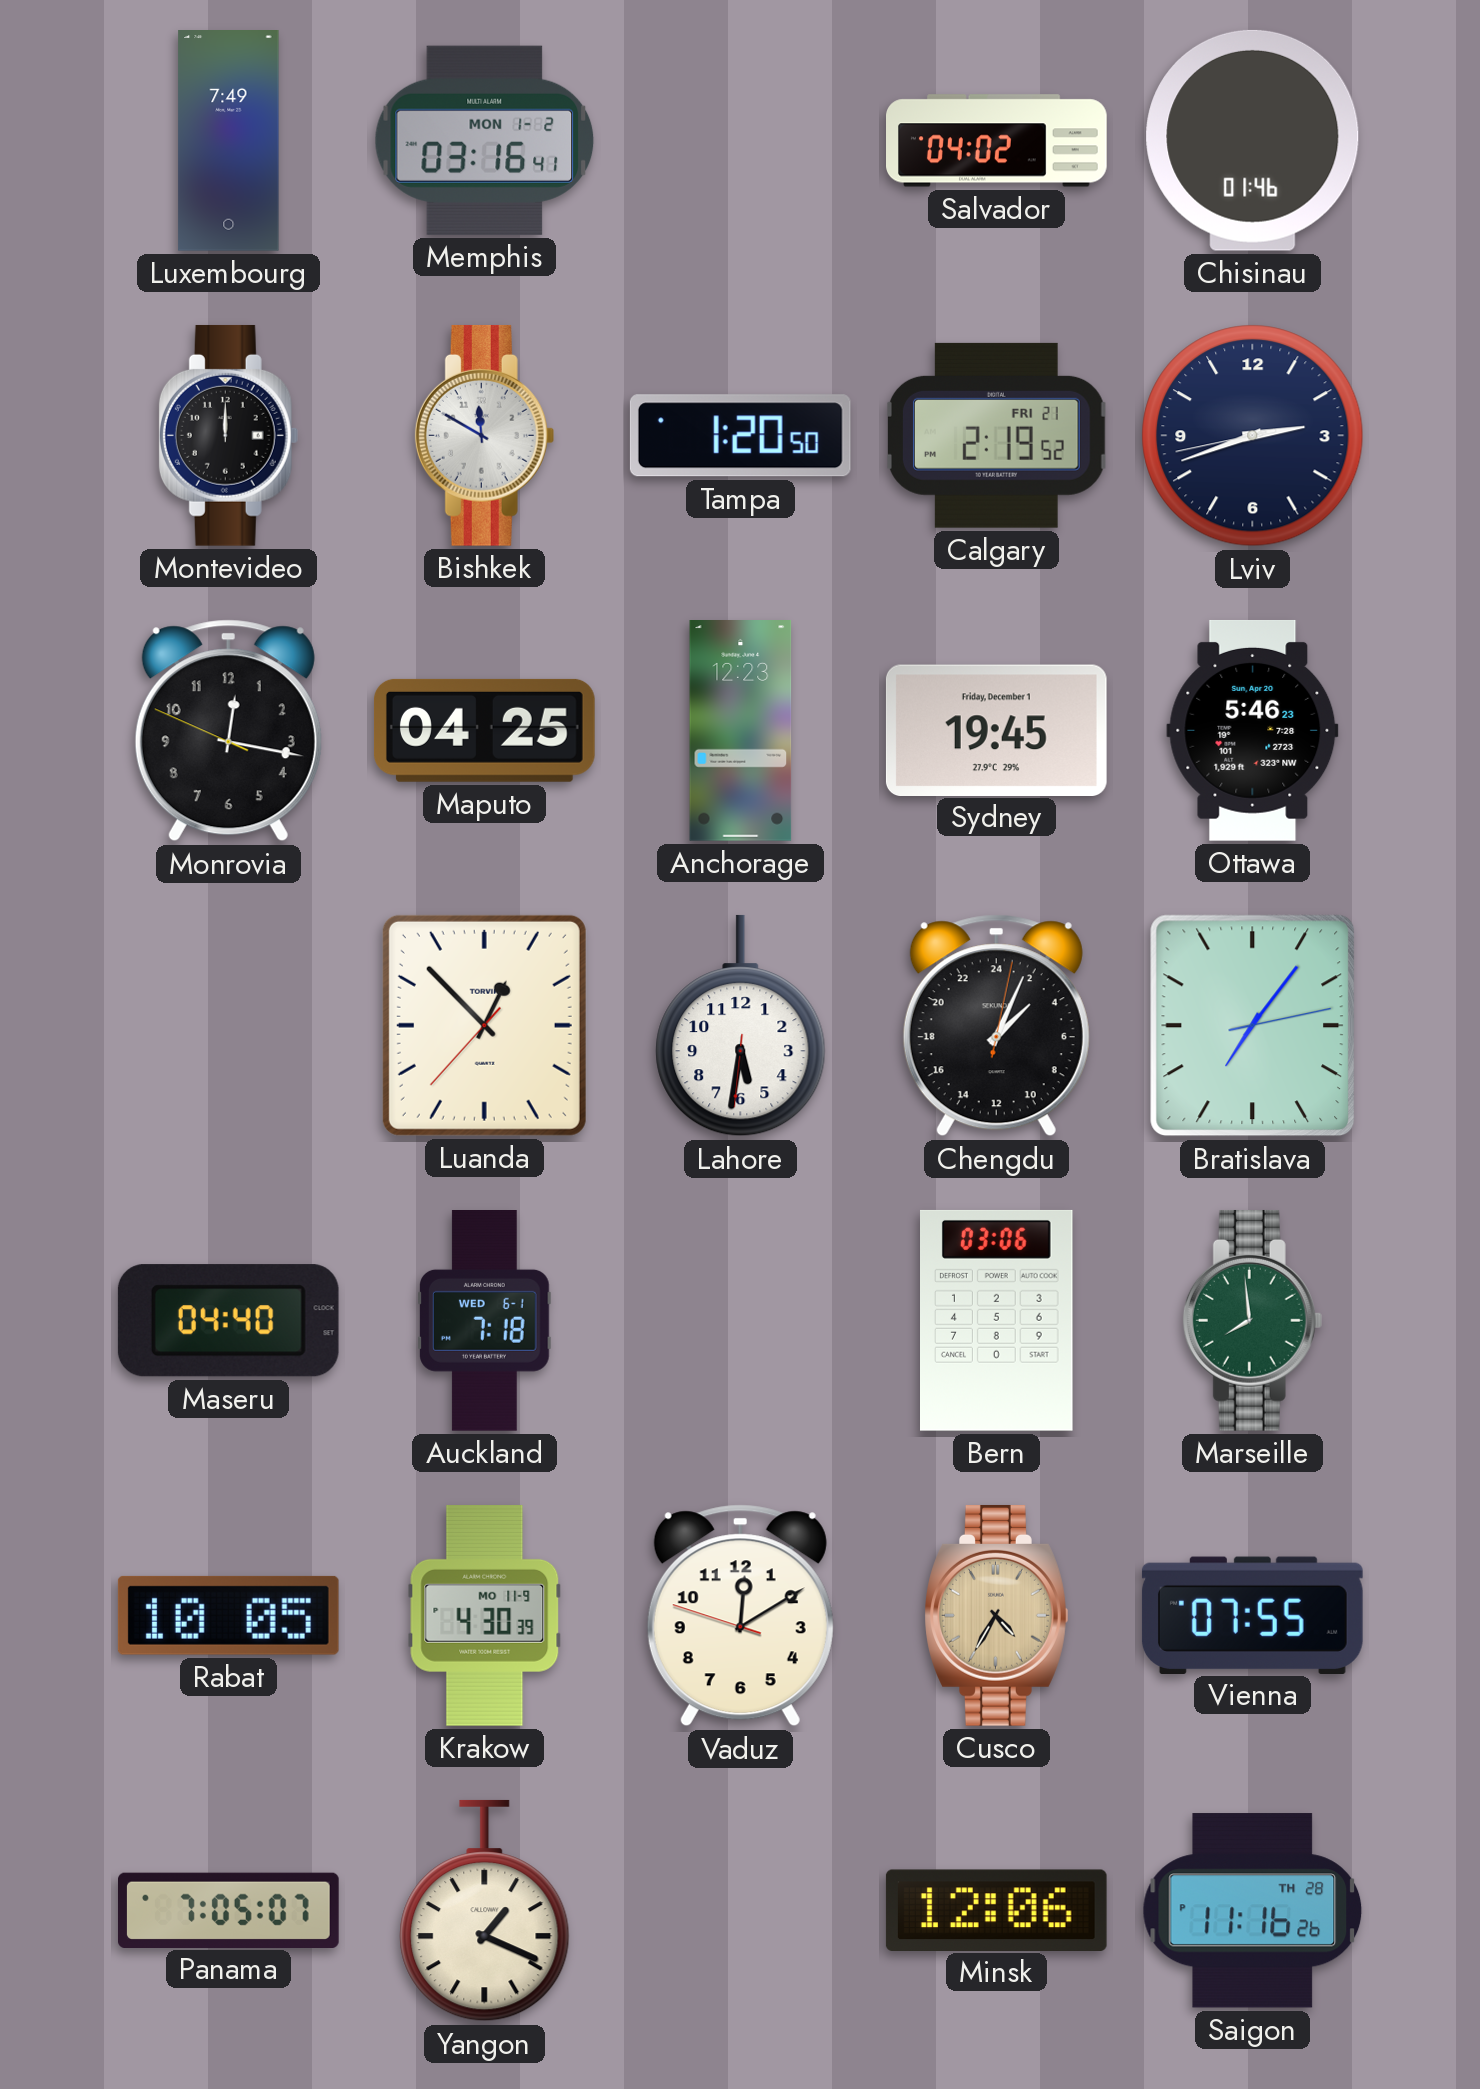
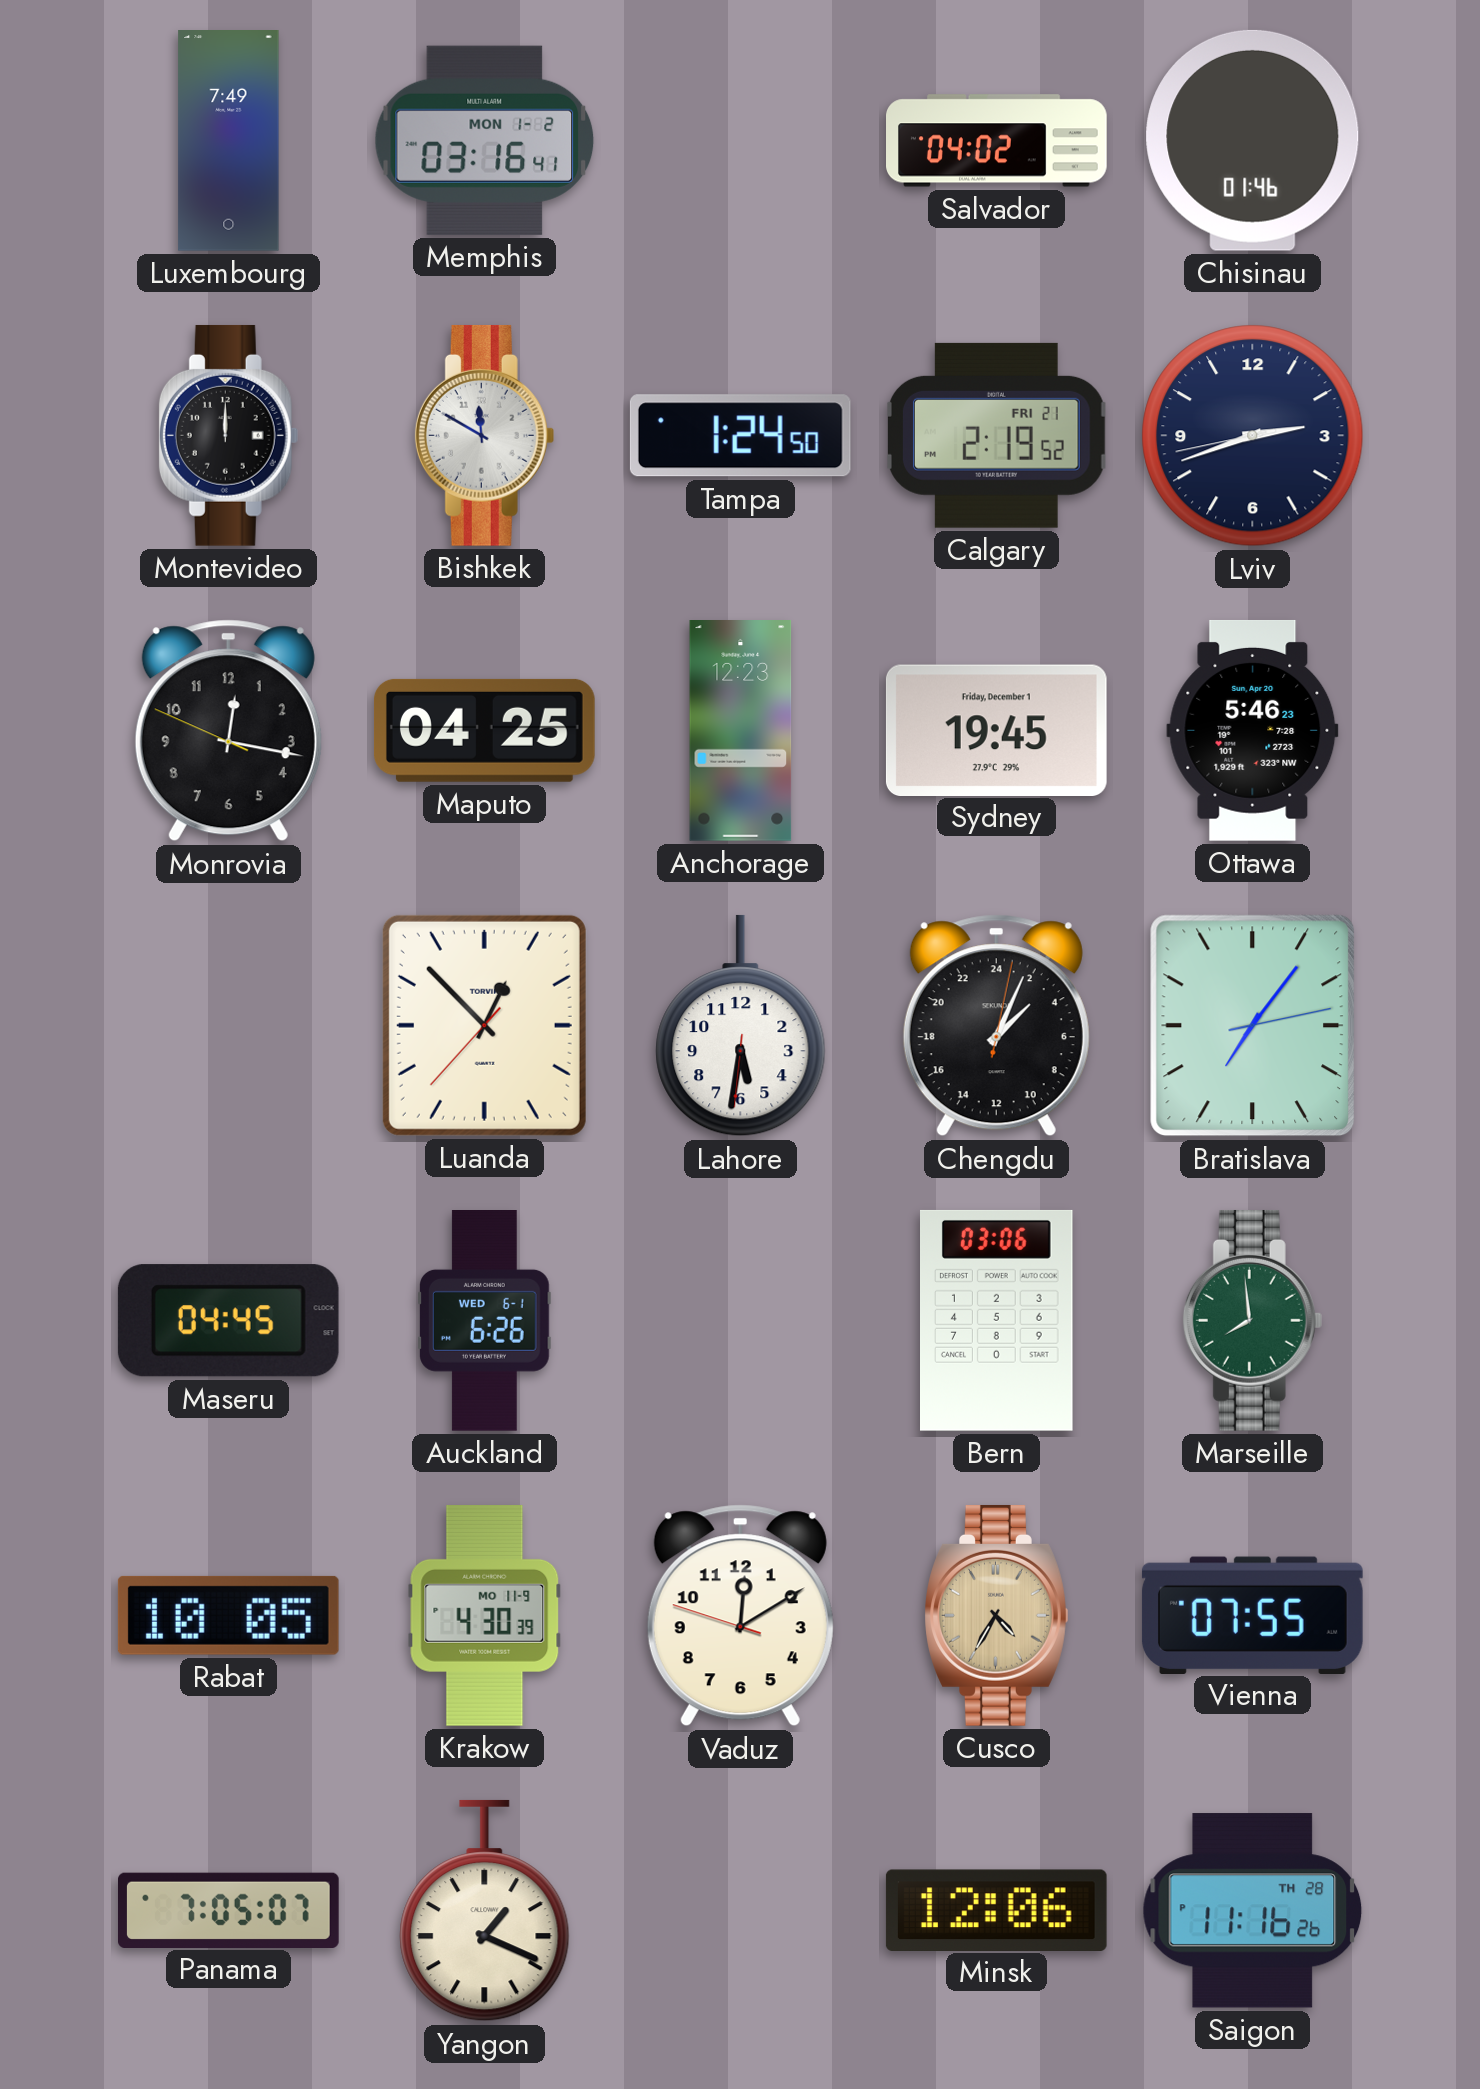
Tampa: 1:20 -> 1:24 (740, 436)
Maseru: 04:40 -> 04:45 (228, 1321)
Auckland: 7:18 -> 6:26 (485, 1321)
